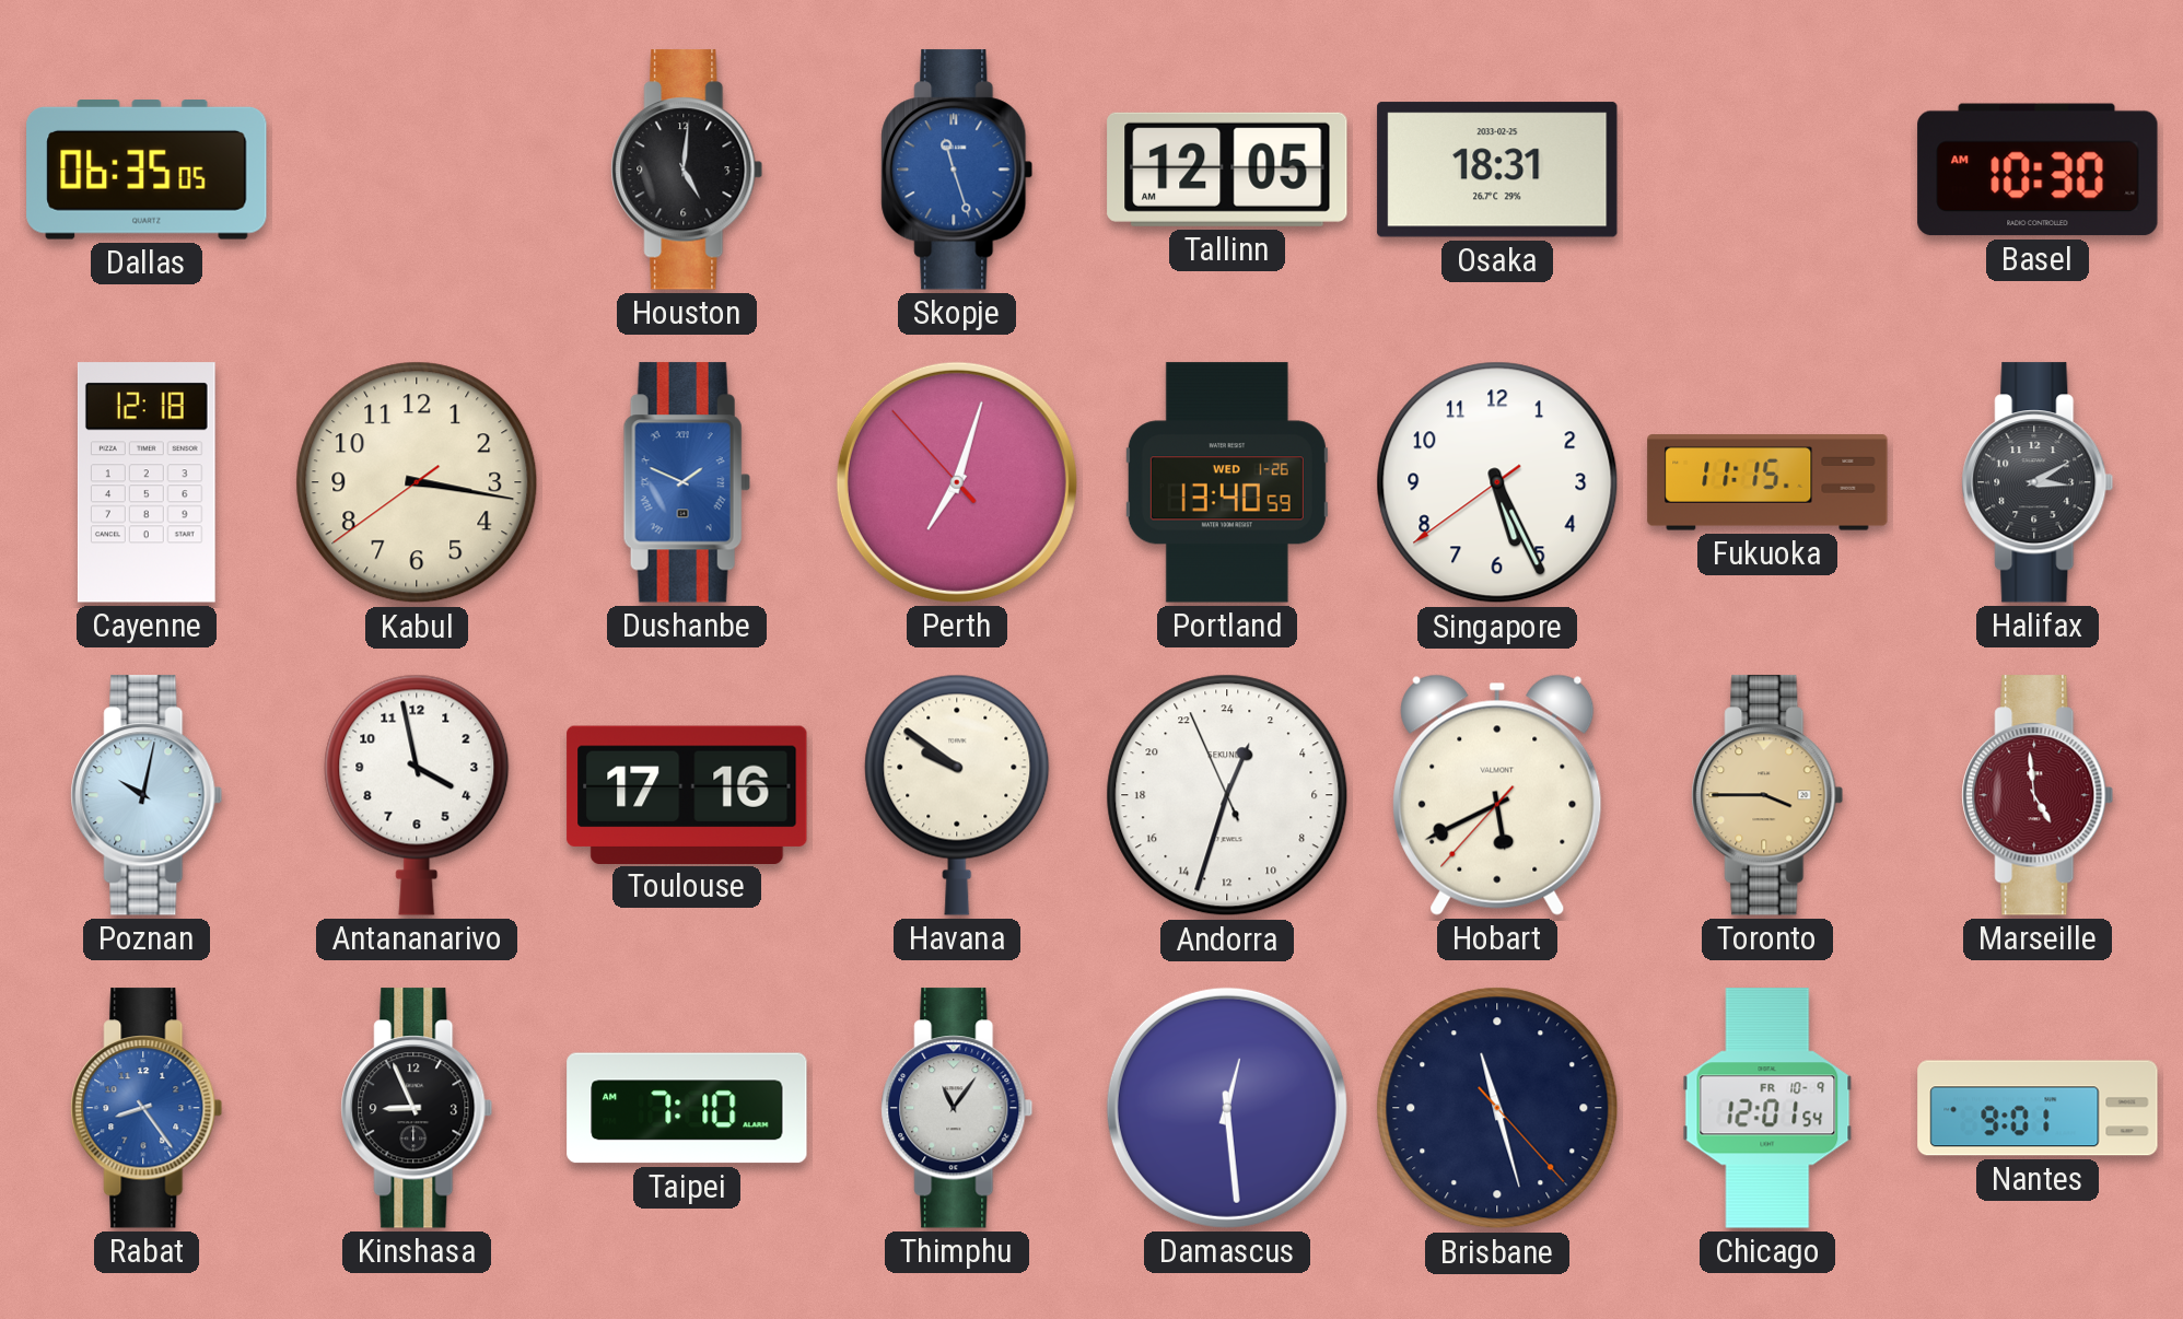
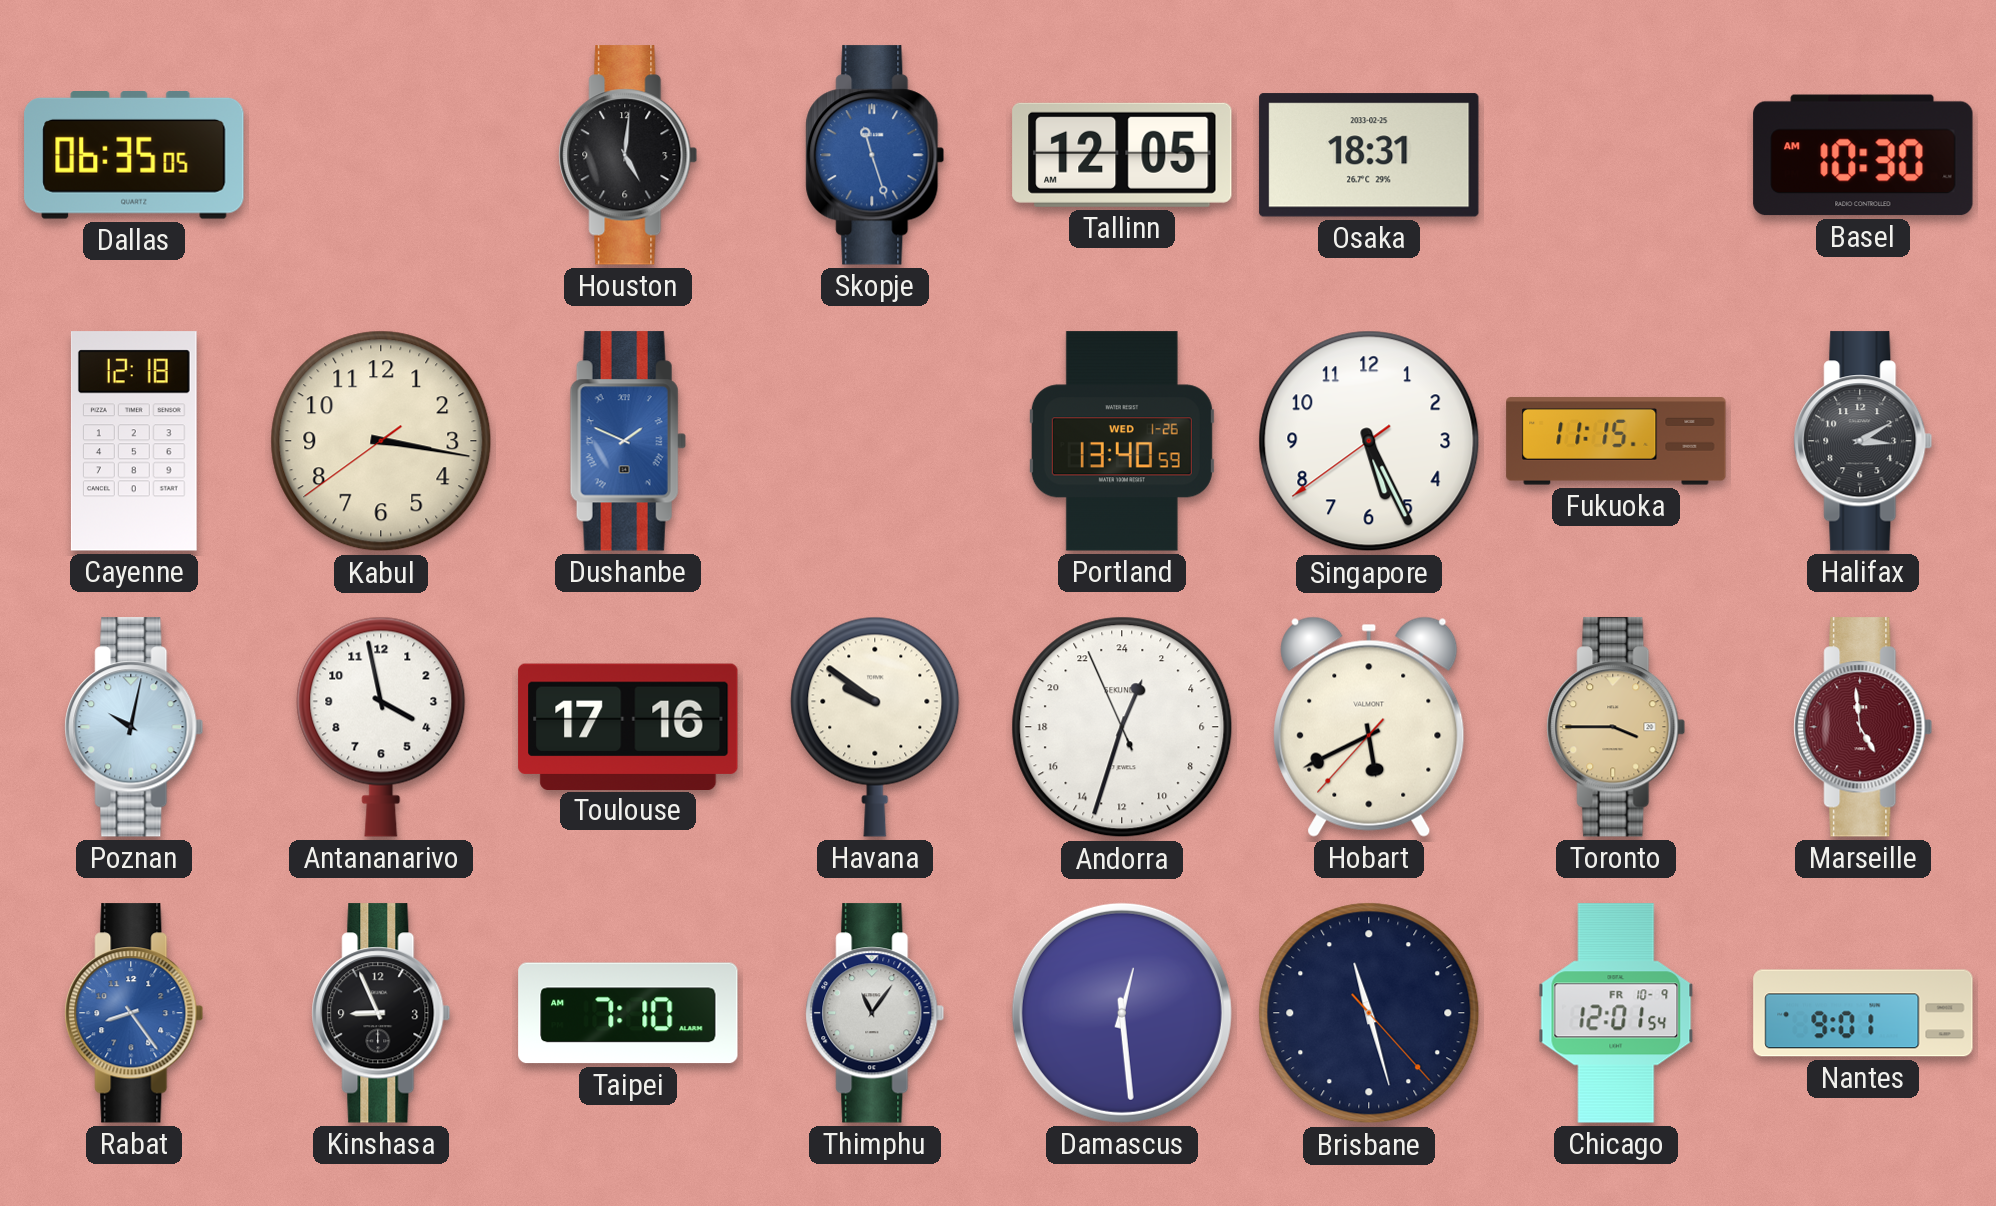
Perth: 7:02 -> none (957, 482)
